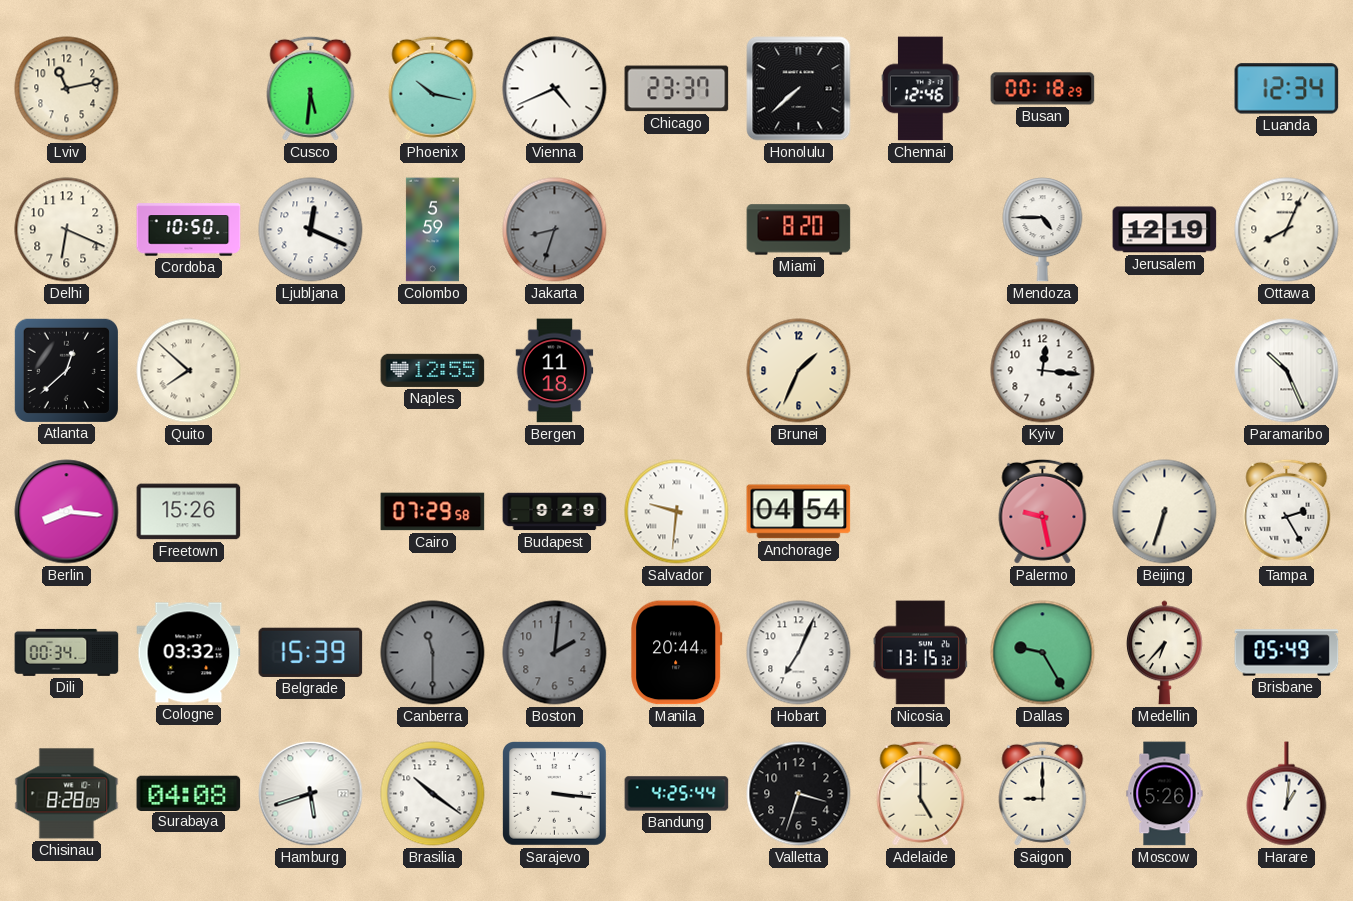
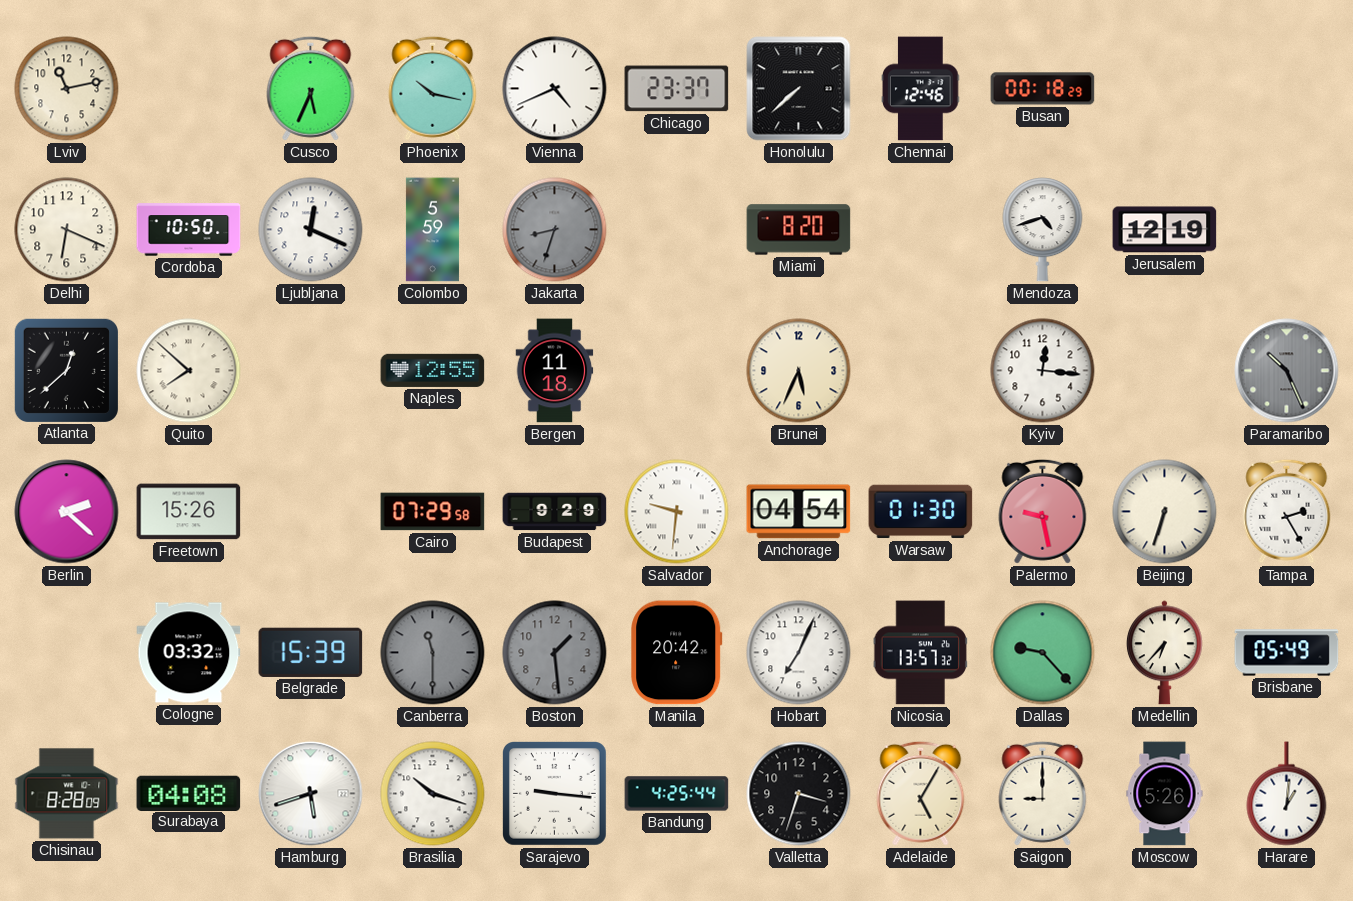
Cusco: 5:31 -> 5:34 (311, 88)
Luanda: 12:34 -> none (1287, 89)
Mendoza: 4:45 -> 4:42 (1043, 230)
Ottawa: 8:04 -> none (1287, 230)
Brunei: 1:34 -> 5:34 (799, 371)
Paramaribo dial: white -> grey (1287, 371)
Berlin: 8:16 -> 2:22 (67, 512)
Warsaw: none -> 01:30 (921, 512)
Dili: 00:34 -> none (67, 652)
Boston: 2:01 -> 1:29 (555, 653)
Manila: 20:44 -> 20:42 (677, 653)
Nicosia: 13:15 -> 13:57 (920, 653)
Dallas: 9:25 -> 9:23 (1043, 653)
Brasilia: 10:21 -> 10:18 (433, 794)
Sarajevo: 3:16 -> 9:16 (555, 794)
Adelaide: 5:00 -> 5:05 (921, 793)
